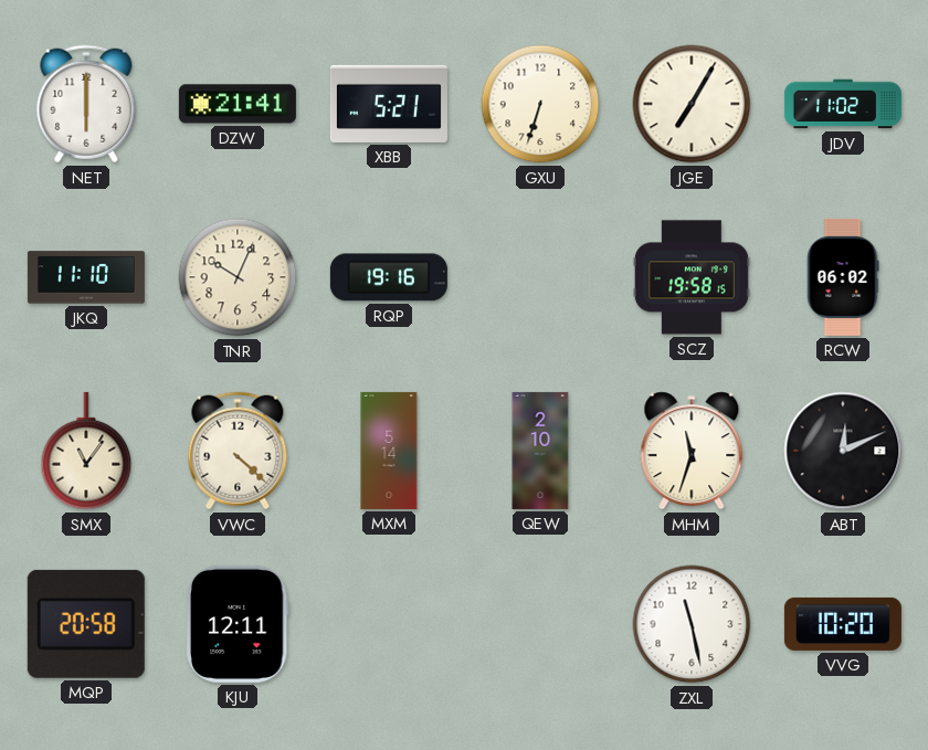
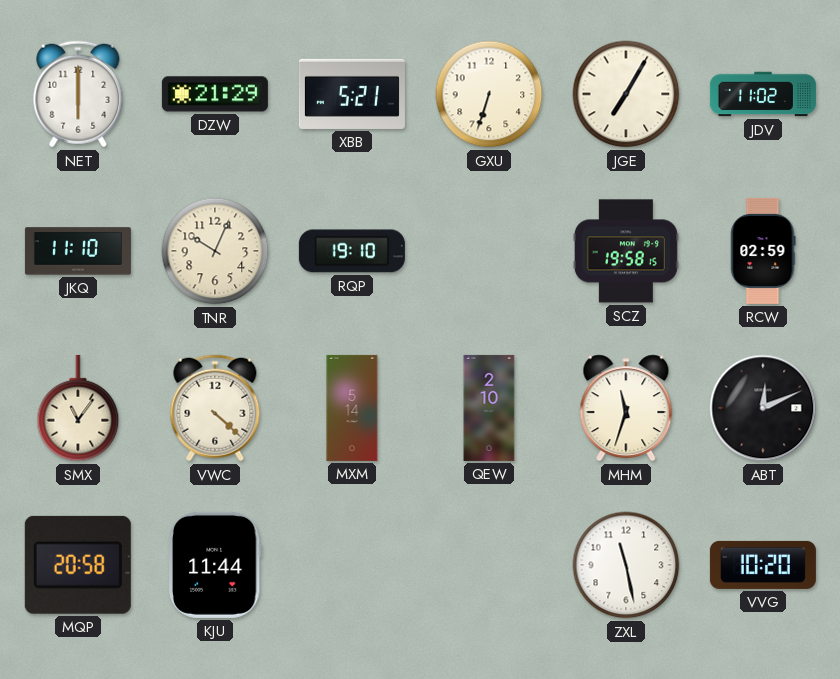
DZW: 21:41 -> 21:29 (215, 94)
RQP: 19:16 -> 19:10 (352, 251)
RCW: 06:02 -> 02:59 (763, 251)
KJU: 12:11 -> 11:44 (215, 565)
